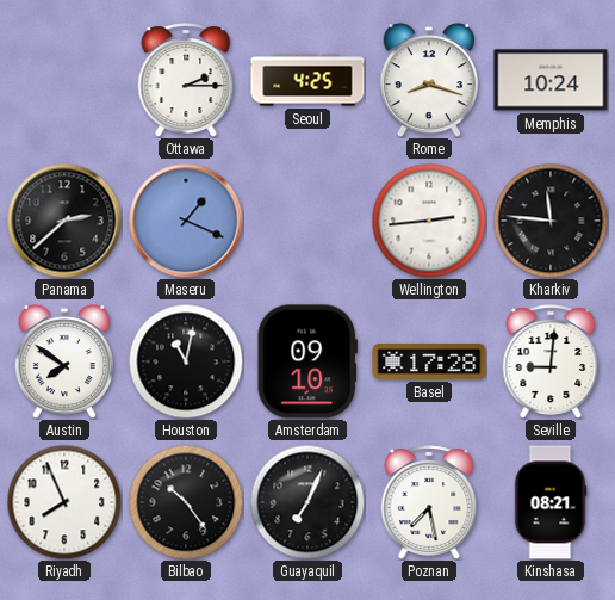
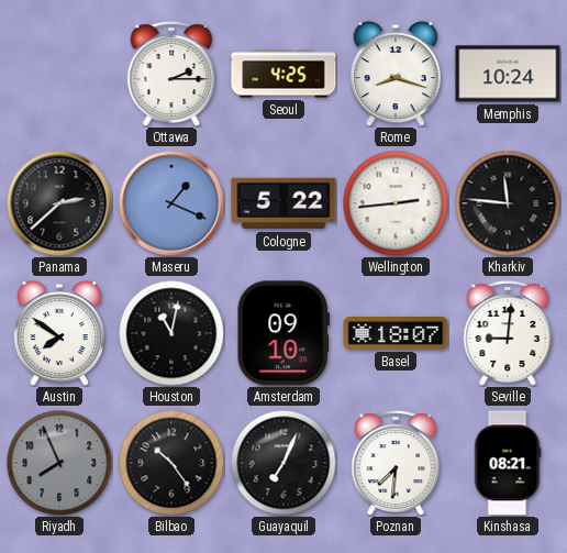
Cologne: none -> 5:22 (283, 203)
Basel: 17:28 -> 18:07 (396, 334)
Riyadh dial: white -> grey (59, 463)
Poznan: 7:28 -> 7:31 (396, 463)
